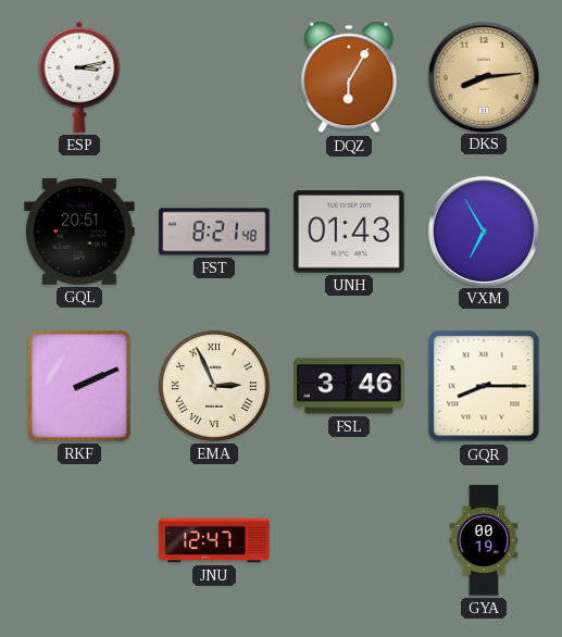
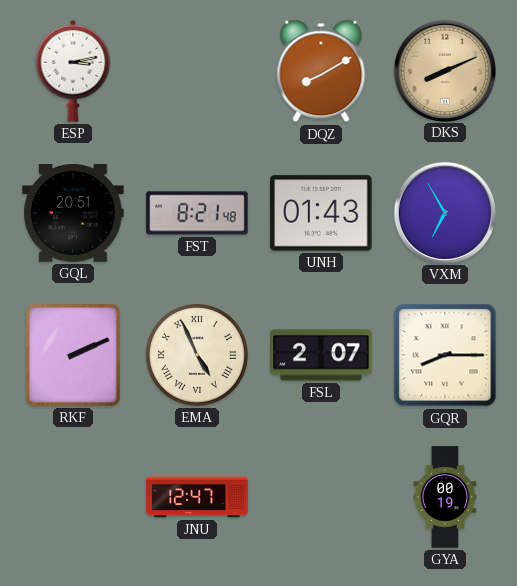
DQZ: 6:05 -> 8:10 (321, 71)
DKS: 8:14 -> 8:11 (444, 70)
EMA: 2:56 -> 4:56 (197, 355)
FSL: 3:46 -> 2:07 (321, 355)
